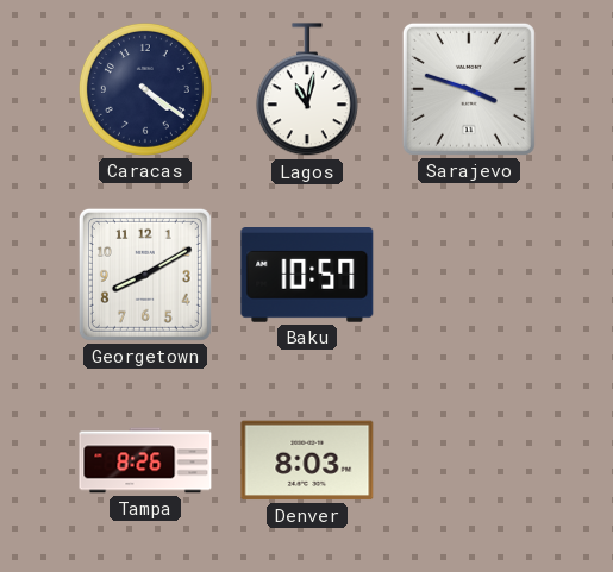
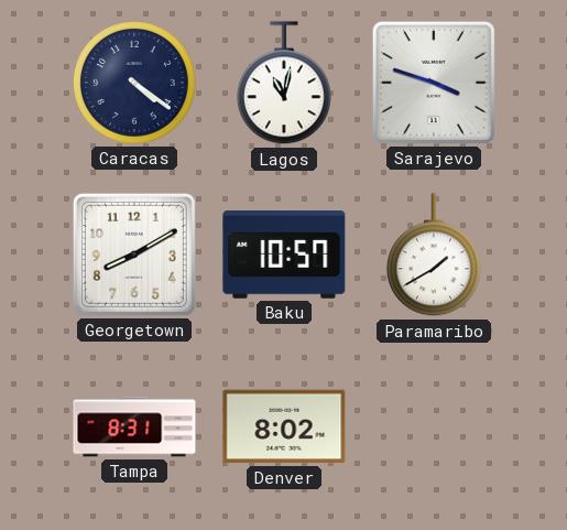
Paramaribo: none -> 1:40 (434, 256)
Tampa: 8:26 -> 8:31 (134, 426)
Denver: 8:03 -> 8:02 (284, 426)
